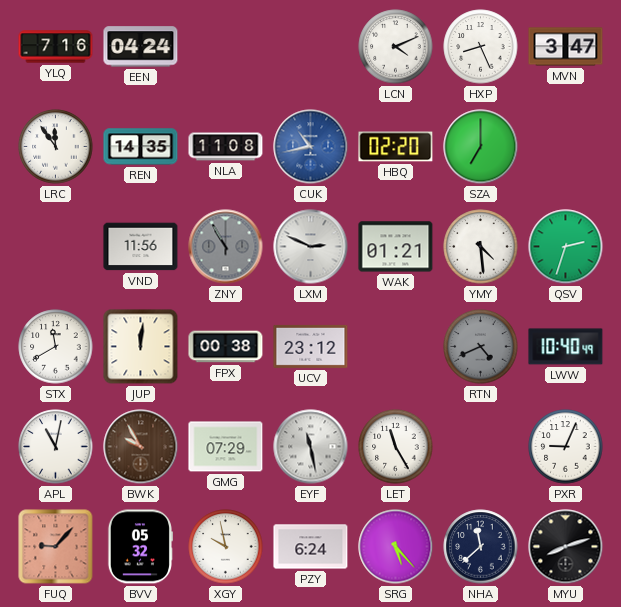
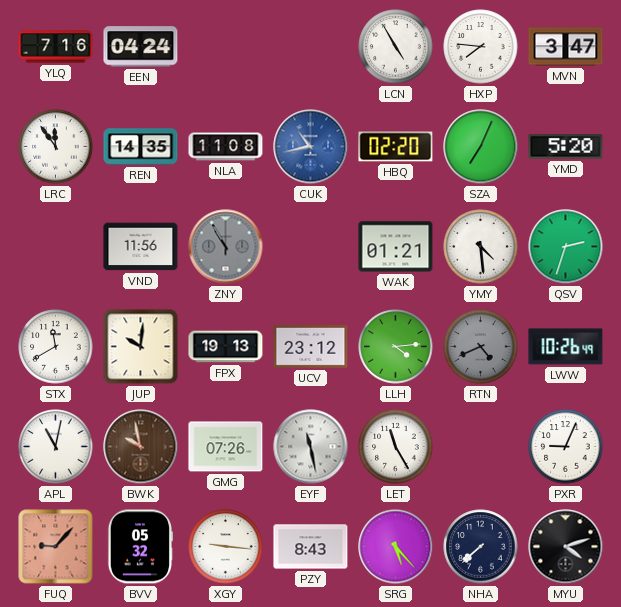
LCN: 4:11 -> 4:55 (396, 47)
HXP: 8:26 -> 7:46 (481, 47)
SZA: 7:00 -> 7:04 (481, 147)
YMD: none -> 5:20 (566, 147)
LXM: 2:49 -> none (311, 247)
JUP: 12:01 -> 10:01 (141, 347)
FPX: 00:38 -> 19:13 (226, 347)
LLH: none -> 4:14 (396, 347)
LWW: 10:40 -> 10:26 (566, 347)
BWK: 9:55 -> 9:58 (141, 447)
GMG: 07:29 -> 07:26 (226, 447)
XGY: 9:58 -> 9:16 (226, 547)
PZY: 6:24 -> 8:43 (311, 547)
NHA: 11:38 -> 7:38 (481, 547)
MYU: 8:12 -> 4:12 (566, 547)
